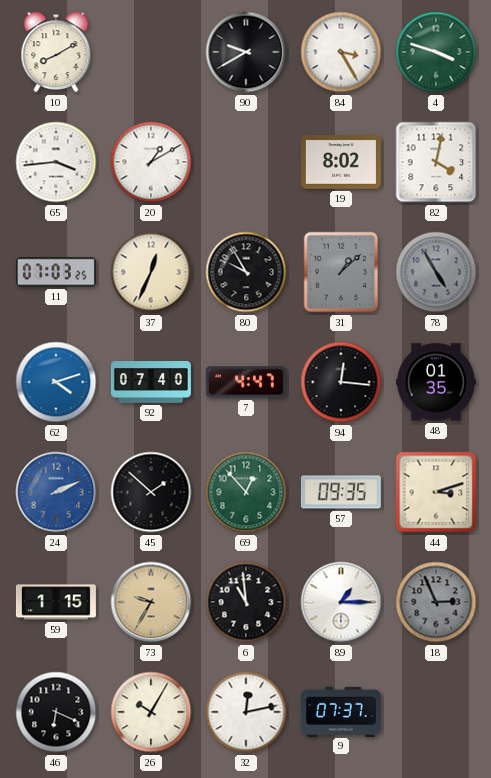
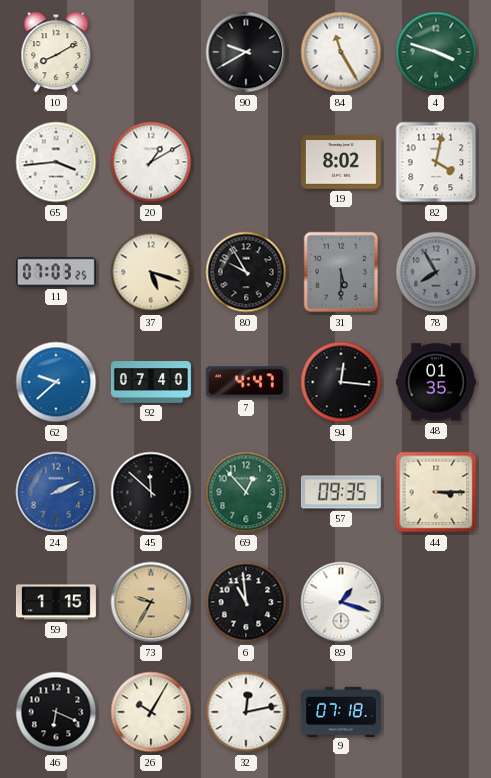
84: 3:25 -> 11:25 (341, 52)
37: 12:34 -> 5:18 (151, 272)
31: 1:08 -> 5:30 (341, 272)
78: 4:55 -> 7:55 (436, 272)
62: 4:12 -> 9:38 (56, 382)
45: 1:52 -> 11:52 (151, 492)
44: 3:12 -> 3:15 (436, 492)
89: 1:15 -> 1:18 (341, 602)
18: 2:56 -> none (436, 602)
9: 07:37 -> 07:18 (341, 711)
